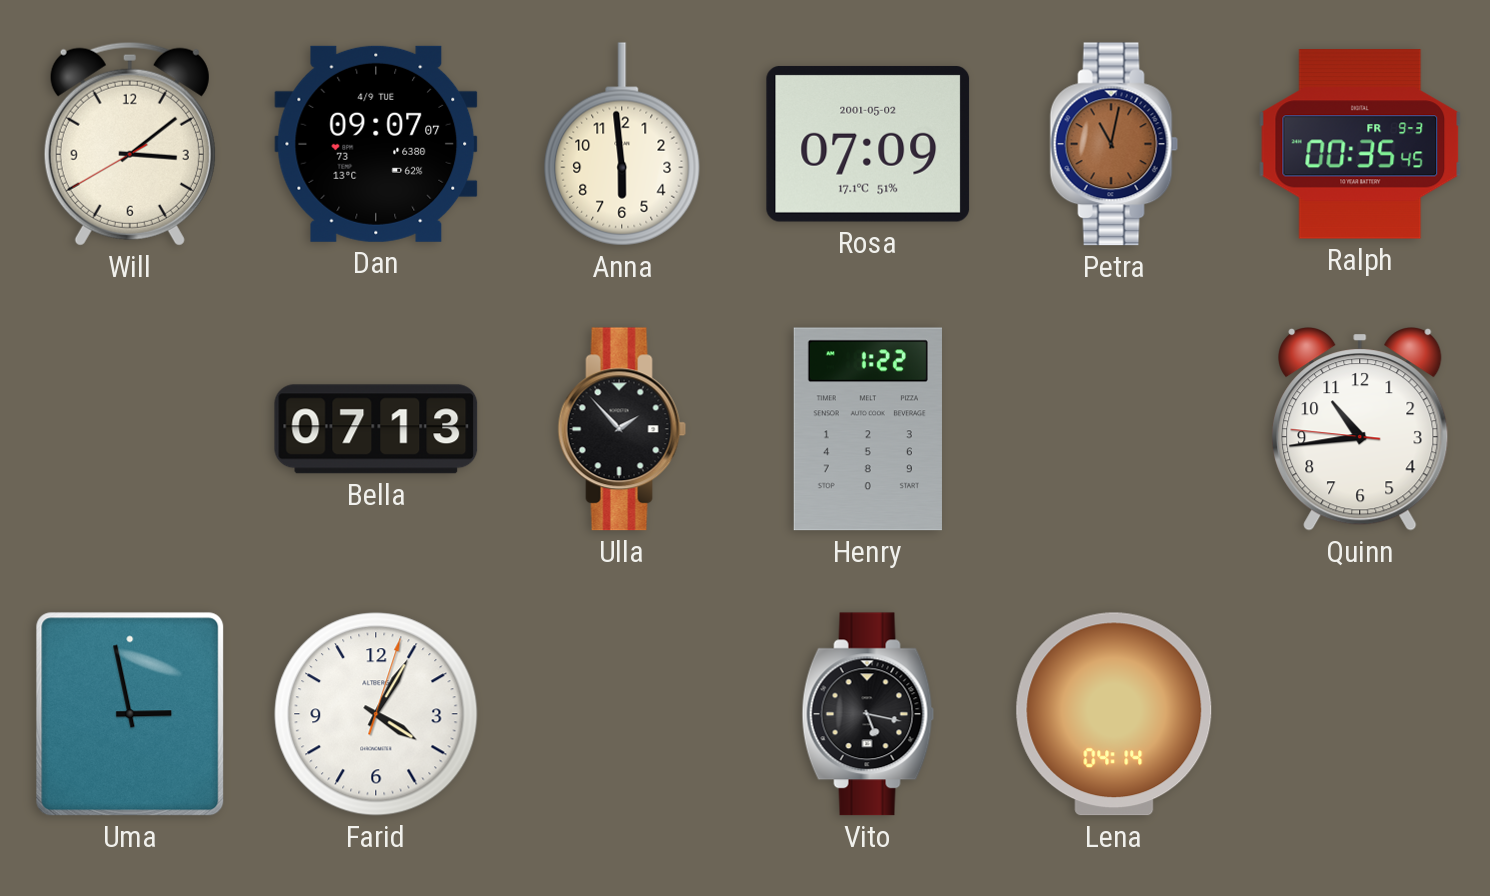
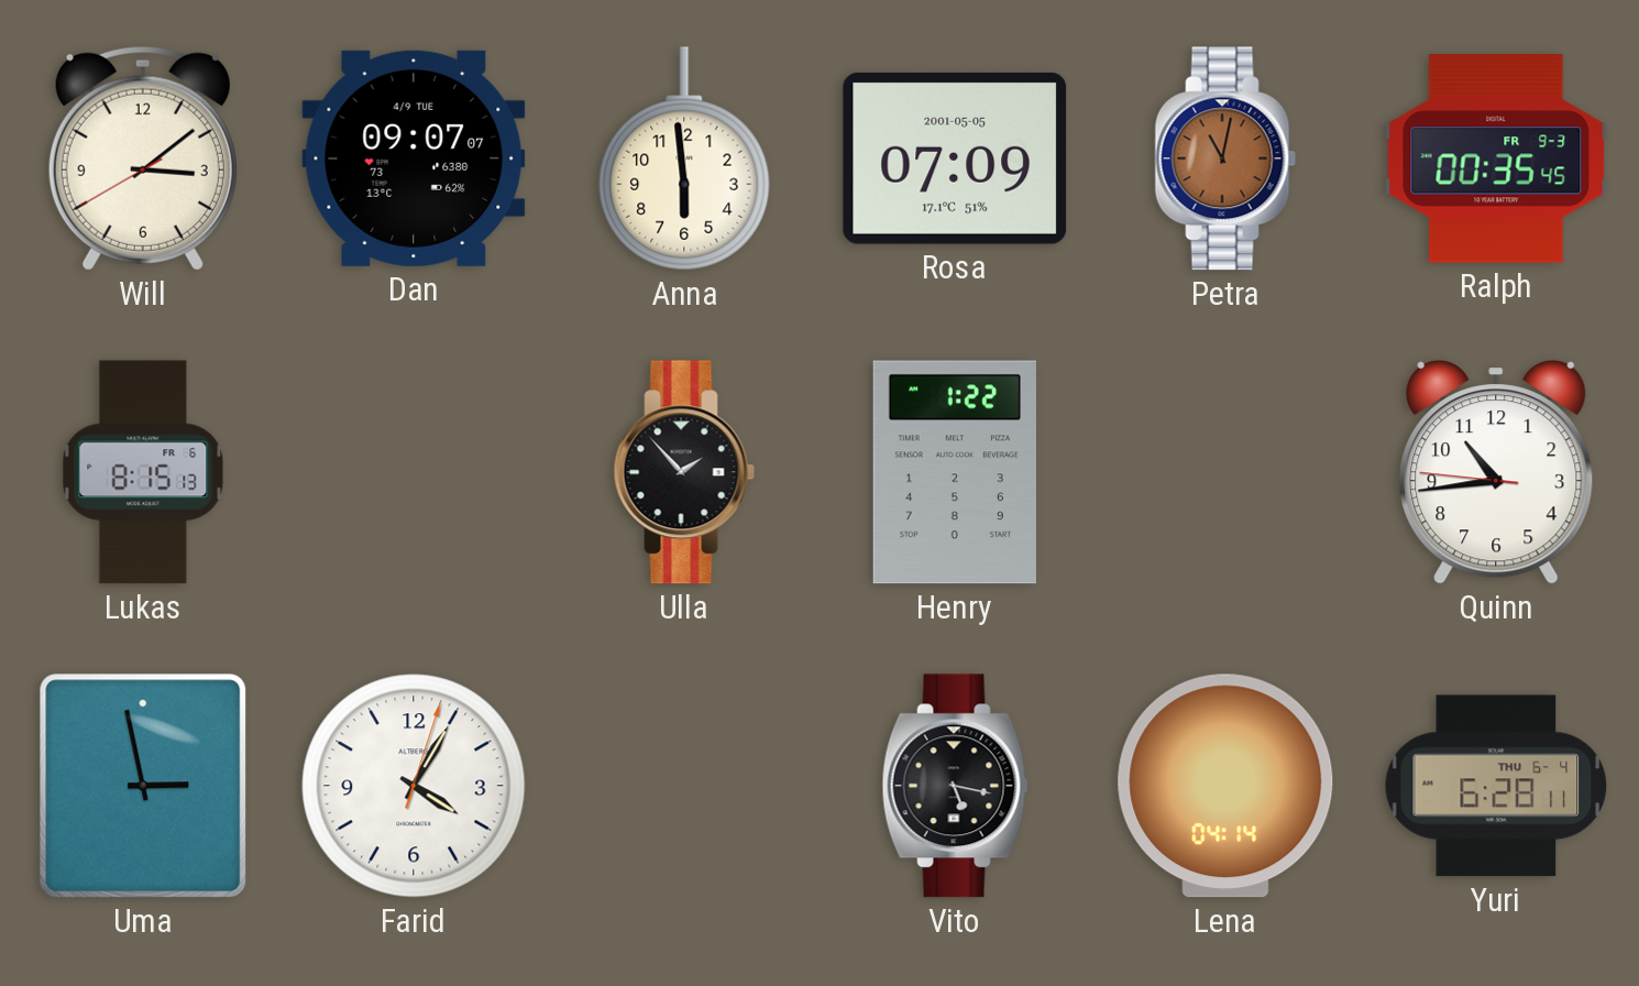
Rosa date: 2001-05-02 -> 2001-05-05 (955, 158)
Lukas: none -> 8:15 (143, 472)
Bella: 07:13 -> none (376, 429)
Yuri: none -> 6:28 (1496, 786)
